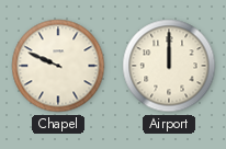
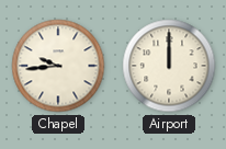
Chapel: 9:49 -> 9:44 (58, 66)
